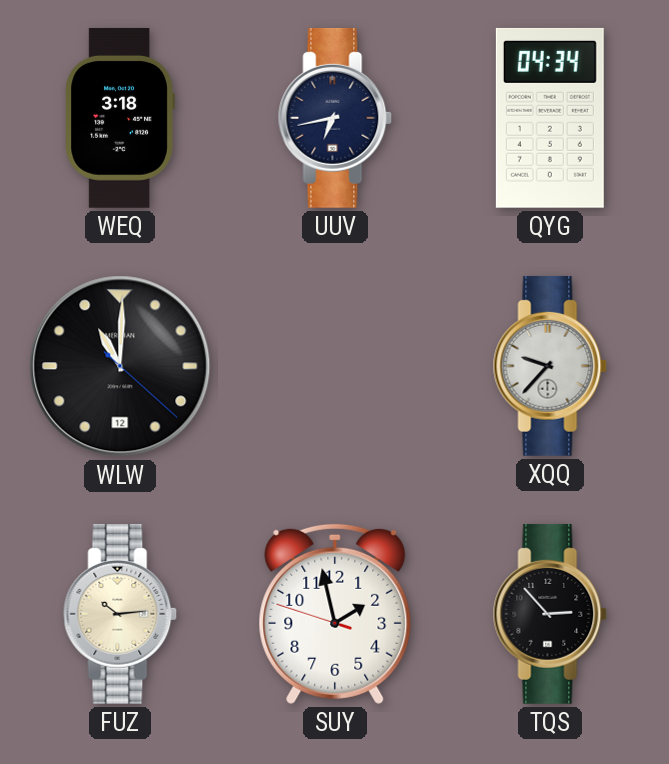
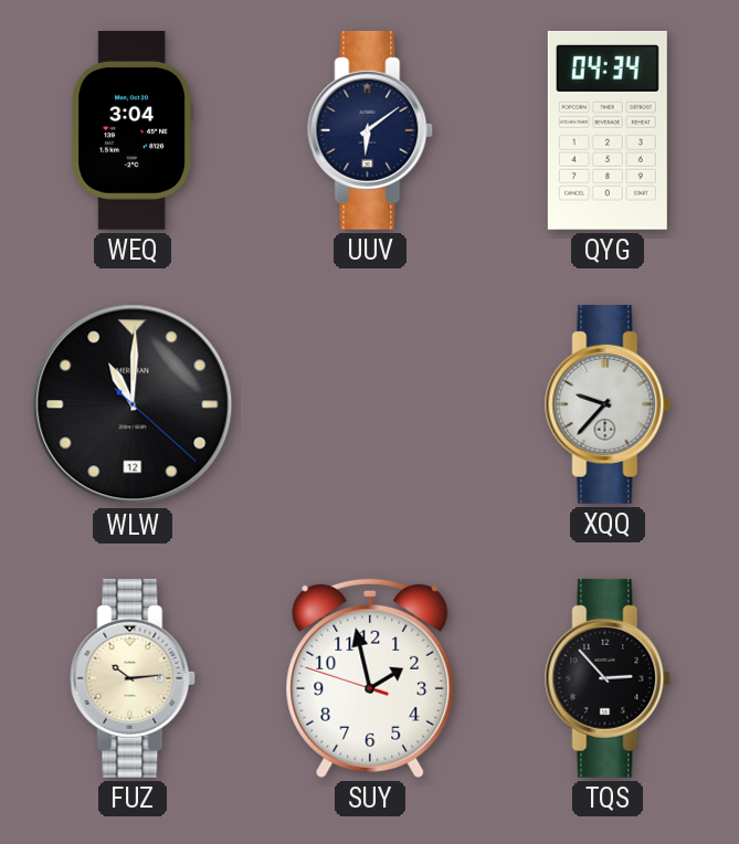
WEQ: 3:18 -> 3:04 (133, 130)
UUV: 6:43 -> 6:09 (370, 130)
